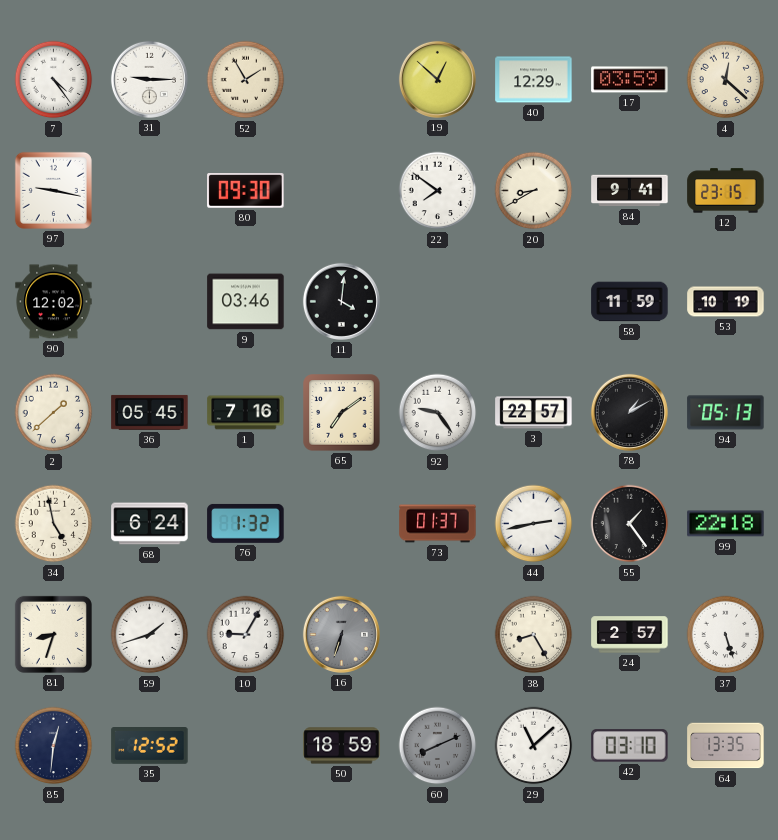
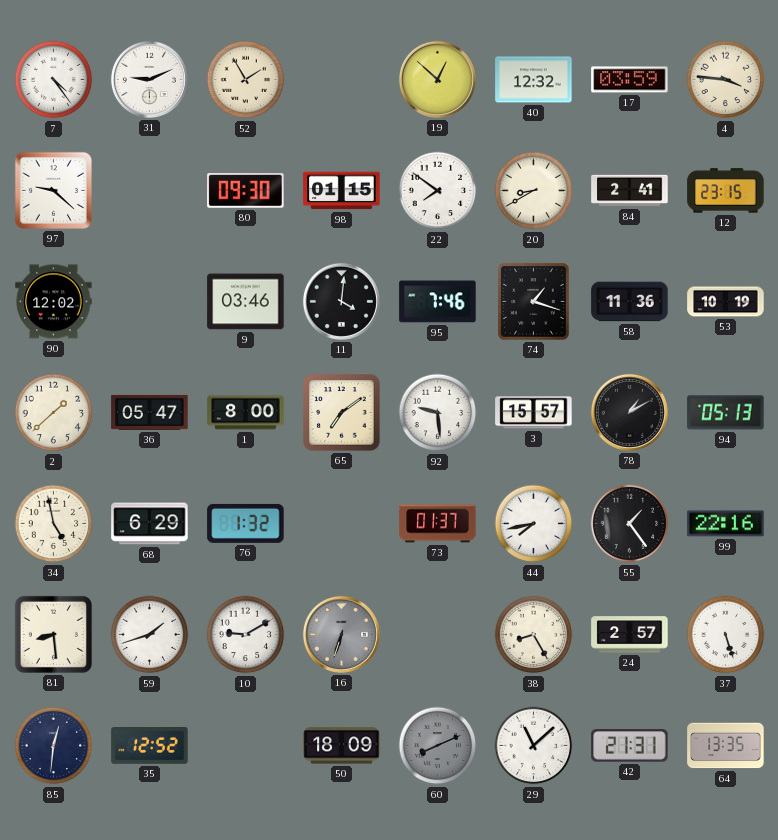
31: 9:15 -> 9:11 (149, 79)
40: 12:29 -> 12:32 (534, 80)
4: 12:22 -> 3:46 (726, 80)
97: 9:17 -> 9:22 (53, 190)
98: none -> 01:15 (342, 191)
84: 9:41 -> 2:41 (630, 191)
95: none -> 7:46 (438, 302)
74: none -> 1:18 (534, 302)
58: 11:59 -> 11:36 (630, 302)
36: 05:45 -> 05:47 (150, 412)
1: 7:16 -> 8:00 (246, 413)
92: 9:24 -> 9:29 (438, 413)
3: 22:57 -> 15:57 (534, 413)
68: 6:24 -> 6:29 (150, 524)
44: 2:43 -> 7:43 (534, 524)
99: 22:18 -> 22:16 (726, 524)
81: 8:33 -> 8:29 (53, 634)
10: 9:05 -> 9:10 (246, 635)
50: 18:59 -> 18:09 (342, 746)
42: 03:10 -> 21:31 (630, 746)
